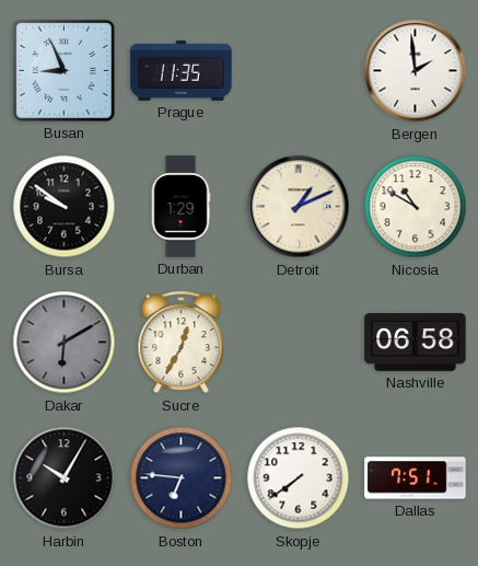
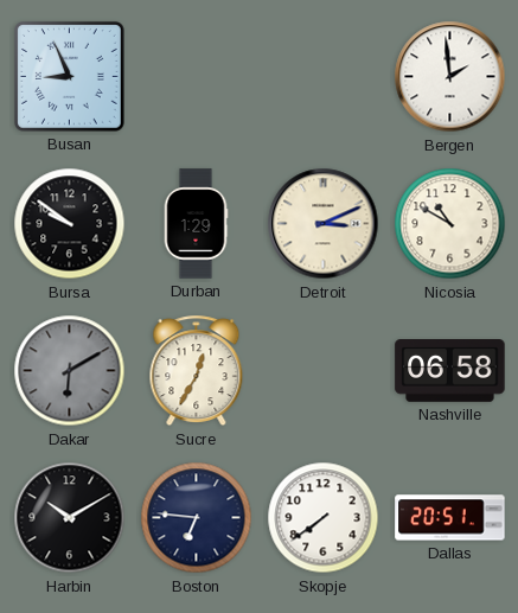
Prague: 11:35 -> none (182, 71)
Detroit: 1:11 -> 3:11 (324, 224)
Harbin: 10:05 -> 10:10 (70, 518)
Dallas: 7:51 -> 20:51 (450, 518)
